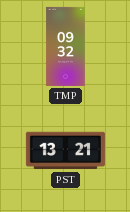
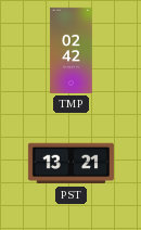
TMP: 09:32 -> 02:42 (72, 50)
